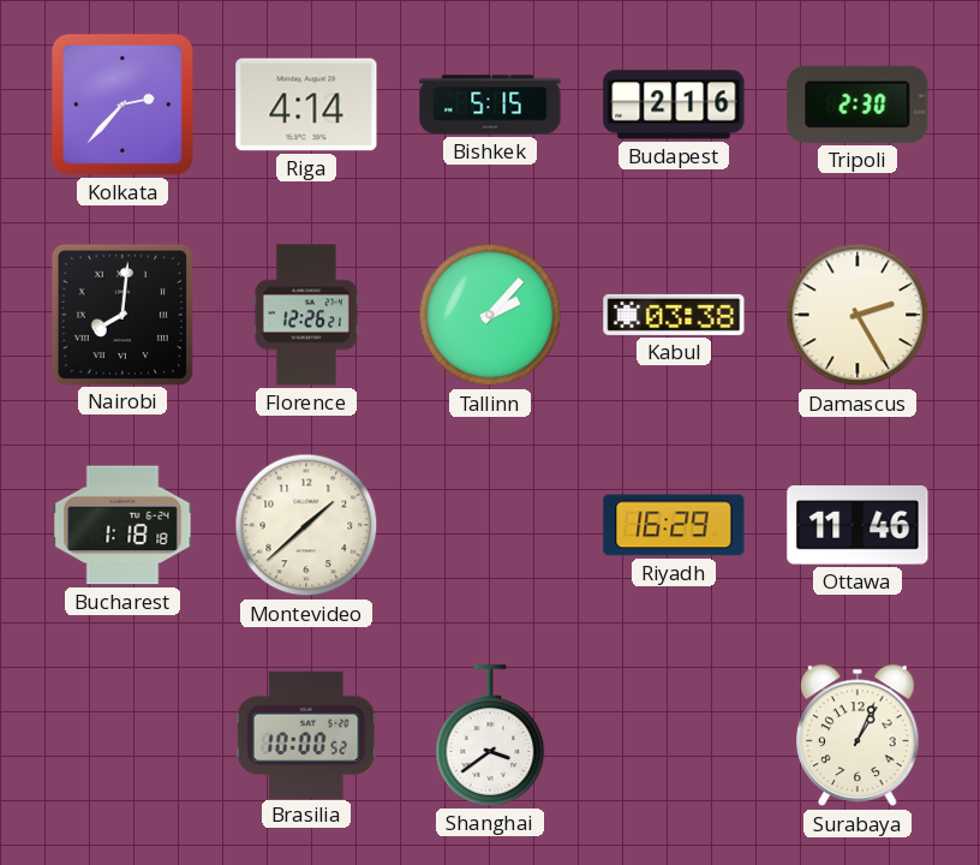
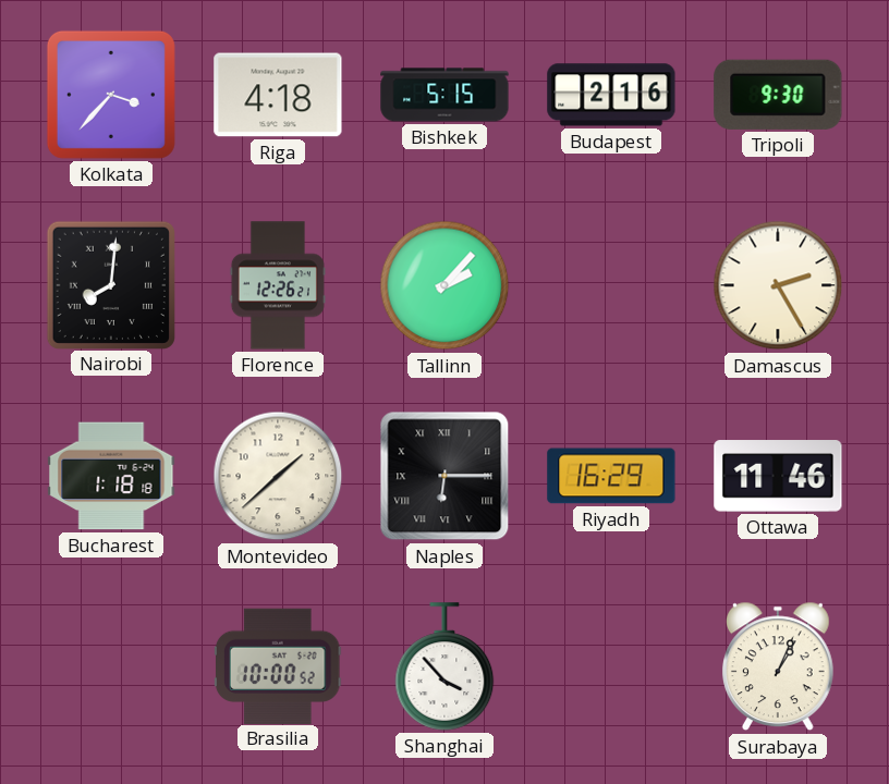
Kolkata: 2:37 -> 3:37 (111, 95)
Riga: 4:14 -> 4:18 (278, 95)
Tripoli: 2:30 -> 9:30 (778, 95)
Kabul: 03:38 -> none (674, 315)
Naples: none -> 6:15 (444, 476)
Shanghai: 3:39 -> 3:53 (444, 666)
